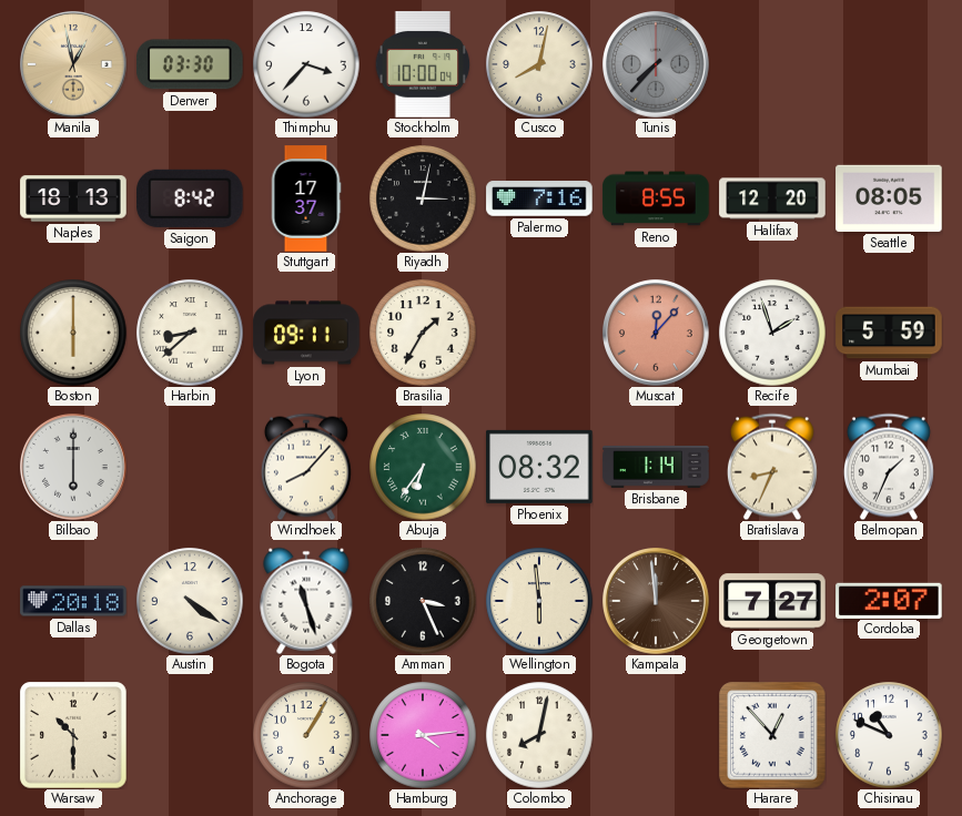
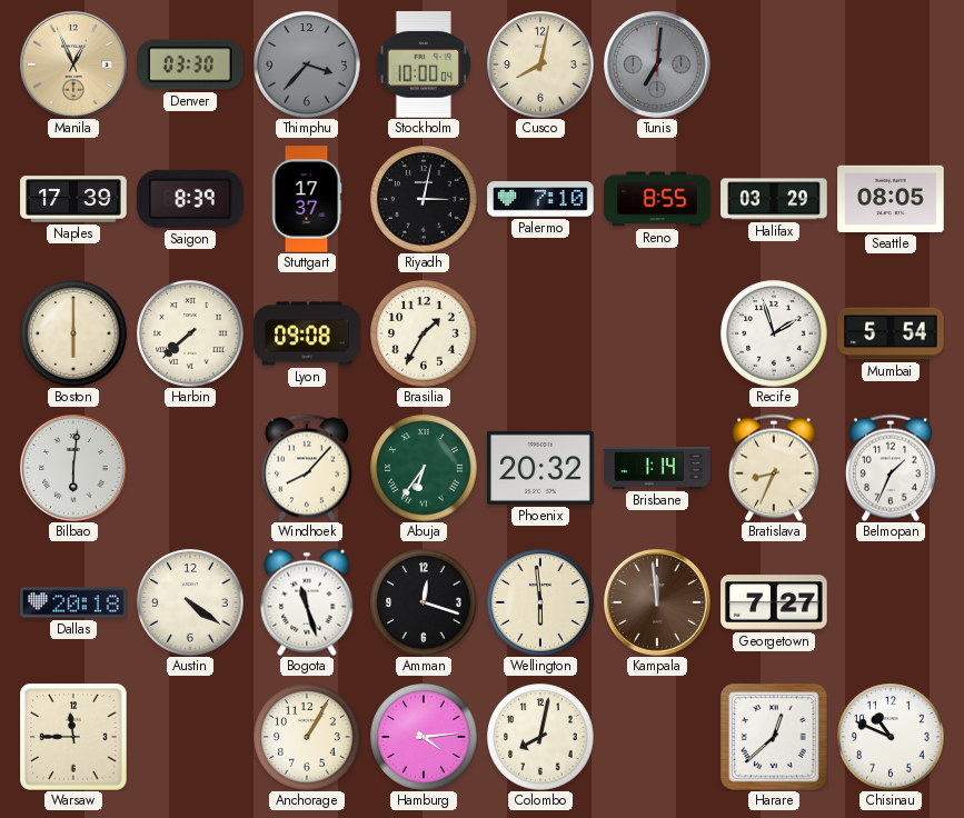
Manila: 12:58 -> 12:56 (74, 66)
Thimphu dial: white -> grey (307, 64)
Tunis: 7:37 -> 7:01 (658, 66)
Naples: 18:13 -> 17:39 (73, 199)
Saigon: 8:42 -> 8:39 (191, 199)
Palermo: 7:16 -> 7:10 (540, 199)
Halifax: 12:20 -> 03:29 (774, 199)
Harbin: 8:38 -> 7:38 (190, 333)
Lyon: 09:11 -> 09:08 (307, 333)
Muscat: 12:07 -> none (657, 334)
Mumbai: 5:59 -> 5:54 (891, 333)
Bilbao: 6:00 -> 6:01 (74, 469)
Phoenix: 08:32 -> 20:32 (540, 468)
Amman: 3:26 -> 12:18 (424, 602)
Cordoba: 2:07 -> none (889, 600)
Warsaw: 10:30 -> 11:45 (73, 737)
Harare: 12:53 -> 12:38 (774, 737)
